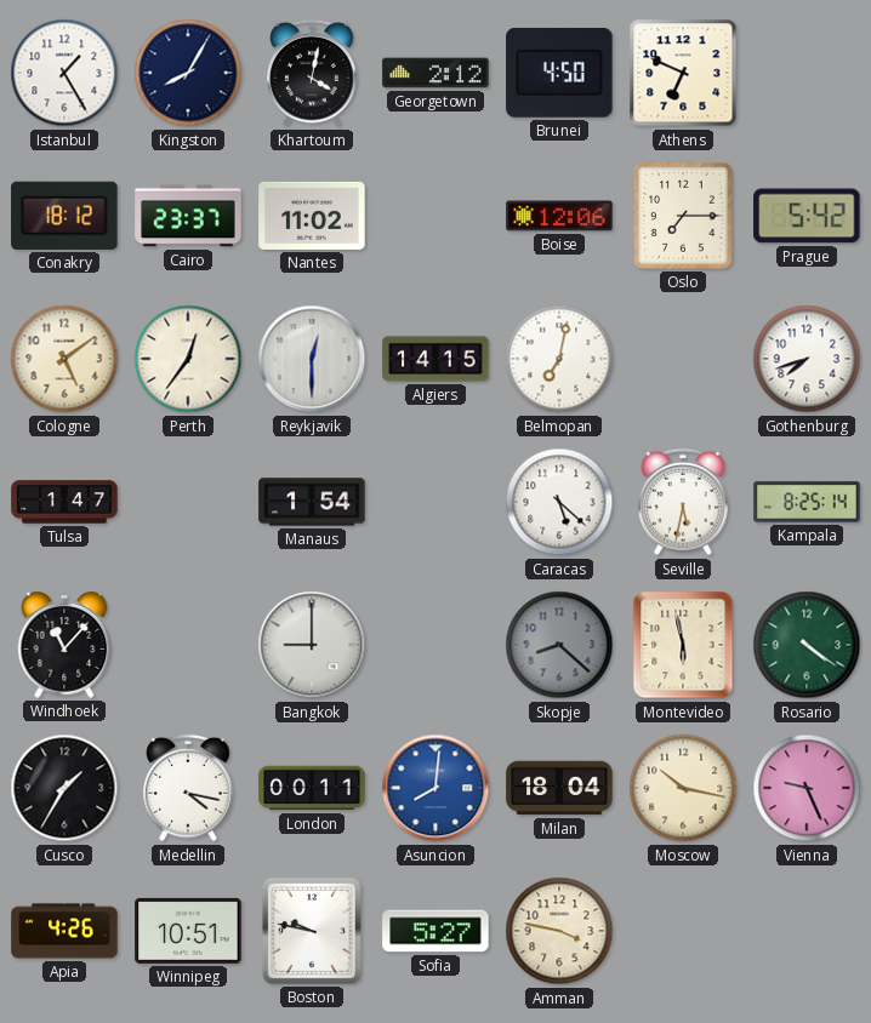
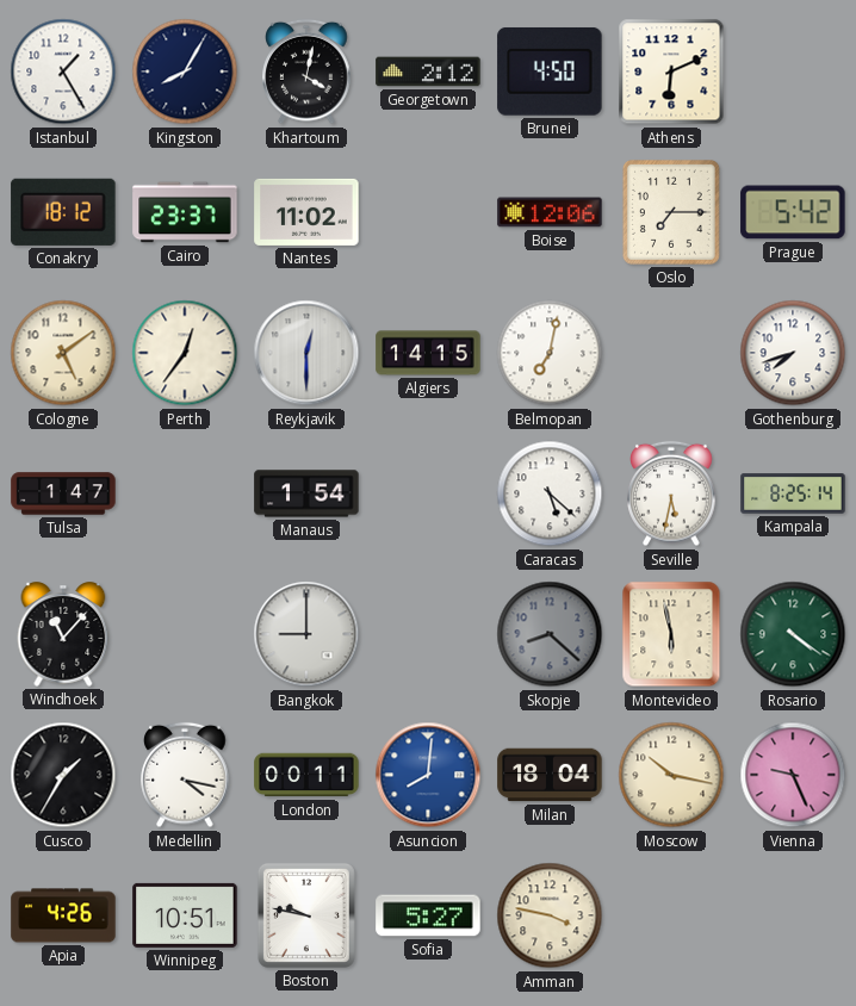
Athens: 6:49 -> 6:11 (671, 72)
